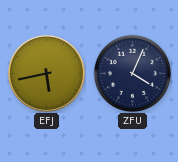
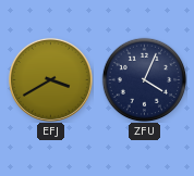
EFJ: 5:43 -> 3:40 (50, 79)
